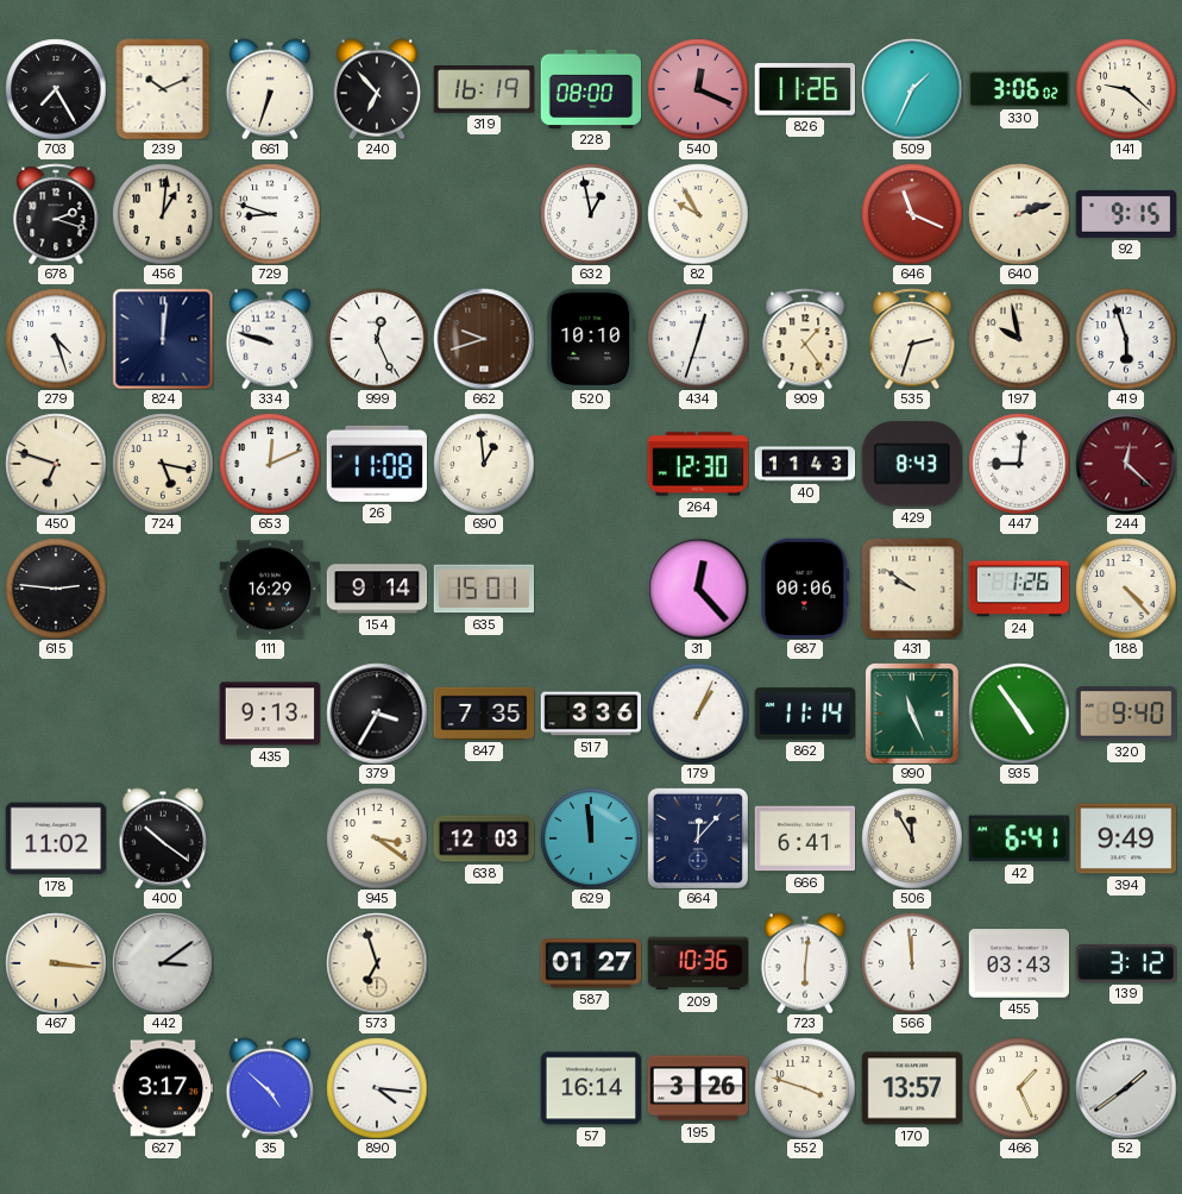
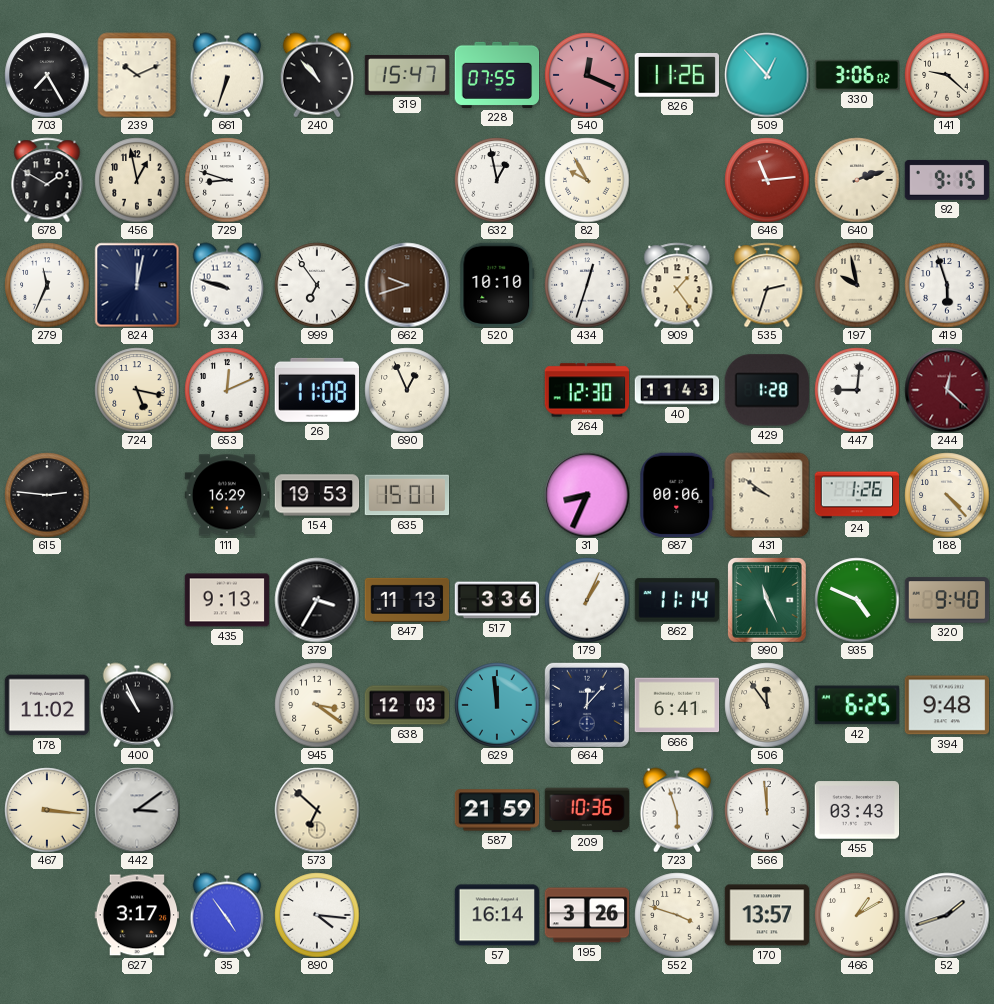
240: 6:53 -> 10:53 (317, 75)
319: 16:19 -> 15:47 (407, 76)
228: 08:00 -> 07:55 (497, 75)
509: 1:34 -> 12:53 (767, 75)
678: 2:18 -> 1:50 (47, 180)
456: 1:01 -> 12:58 (137, 180)
646: 11:19 -> 11:14 (767, 180)
279: 4:27 -> 11:34 (47, 285)
824: 12:01 -> 12:02 (137, 285)
999: 12:26 -> 6:54 (317, 285)
450: 6:48 -> none (56, 464)
690: 12:59 -> 12:56 (407, 390)
429: 8:43 -> 1:28 (766, 390)
154: 9:14 -> 19:53 (317, 495)
31: 12:23 -> 8:34 (587, 495)
847: 7:35 -> 11:13 (407, 600)
935: 4:54 -> 4:49 (857, 600)
400: 10:21 -> 10:56 (137, 705)
506: 11:55 -> 11:54 (767, 705)
42: 6:41 -> 6:25 (856, 705)
394: 9:49 -> 9:48 (947, 705)
573: 6:57 -> 6:52 (317, 810)
587: 01:27 -> 21:59 (497, 810)
723: 6:01 -> 5:57 (677, 810)
139: 3:12 -> none (1126, 963)
35: 4:52 -> 4:54 (227, 915)
466: 1:26 -> 1:10 (857, 915)
52: 1:39 -> 1:42 (947, 915)
